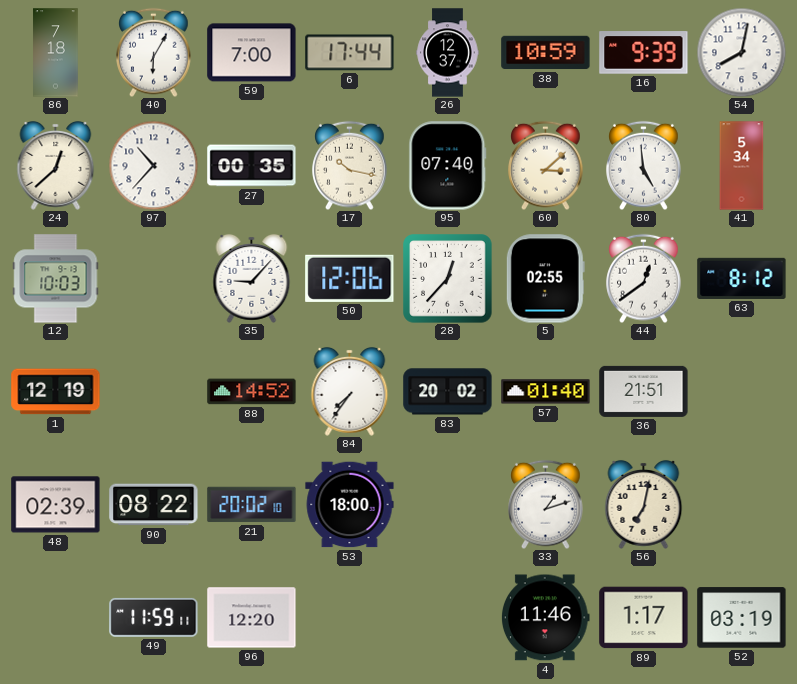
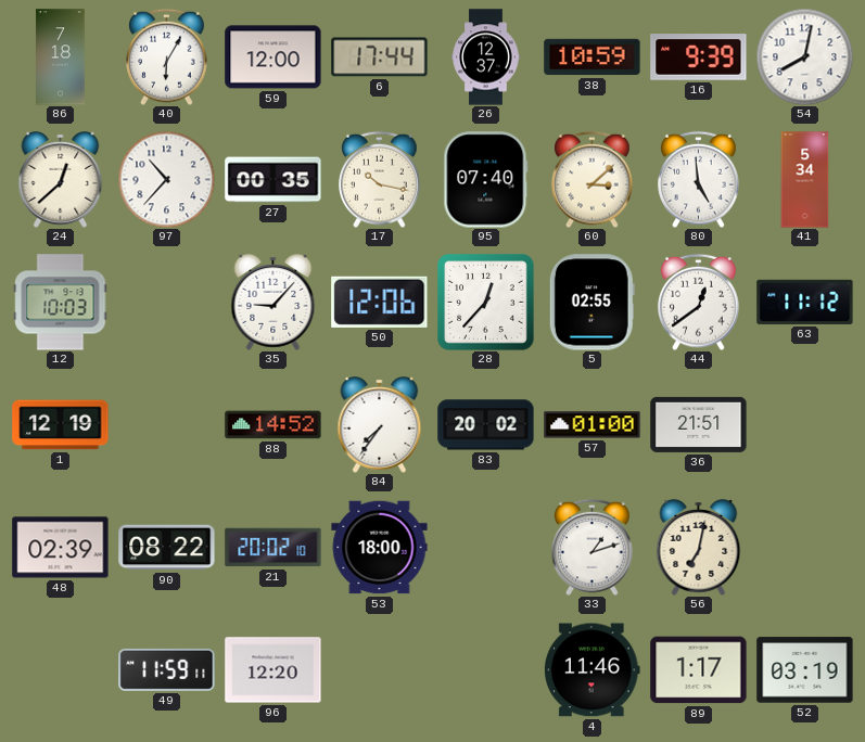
59: 7:00 -> 12:00 (274, 57)
63: 8:12 -> 11:12 (805, 302)
57: 01:40 -> 01:00 (593, 425)
